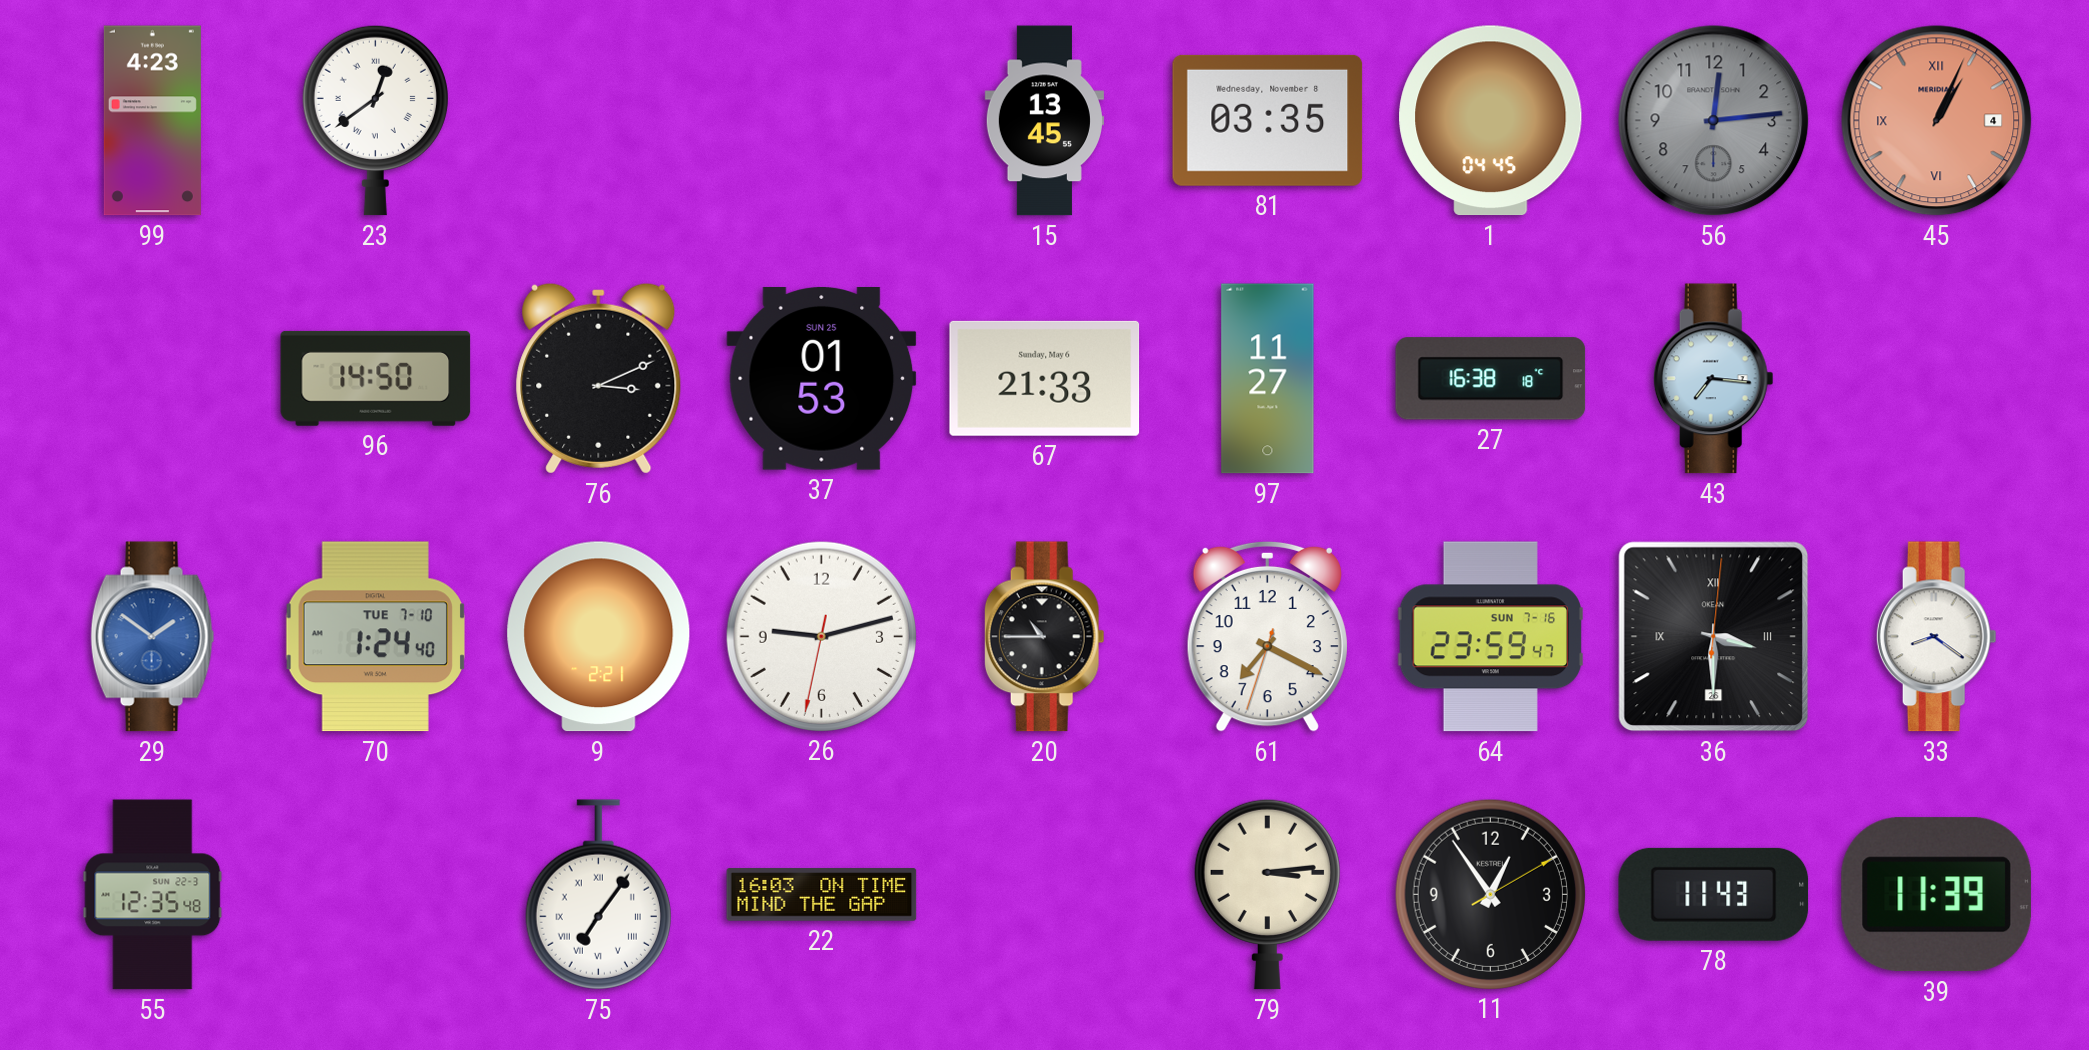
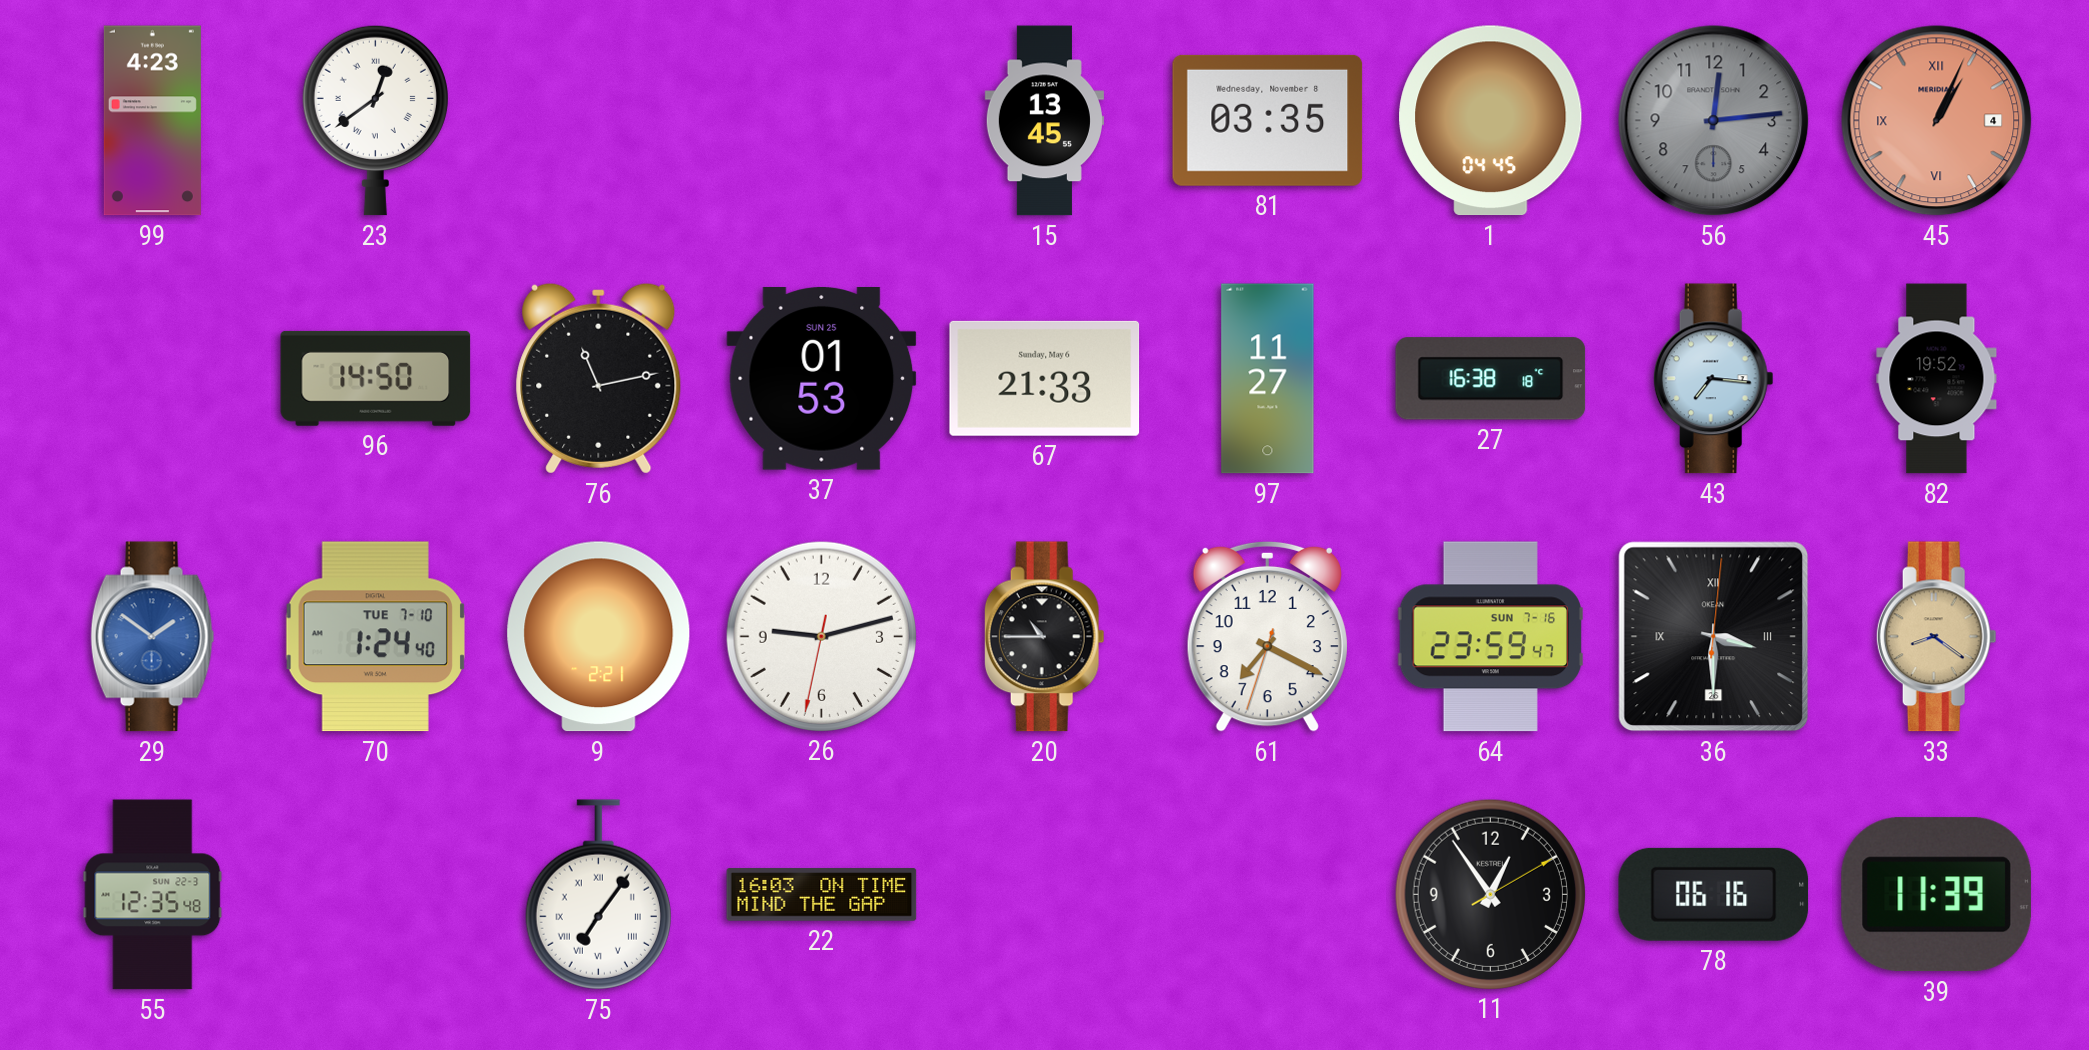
76: 3:11 -> 11:13 (599, 378)
82: none -> 19:52 (1937, 379)
33 dial: white -> champagne (1936, 637)
79: 3:14 -> none (1267, 894)
78: 11:43 -> 06:16 (1714, 894)
